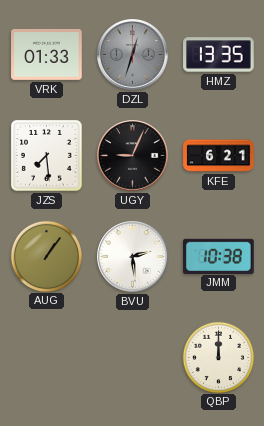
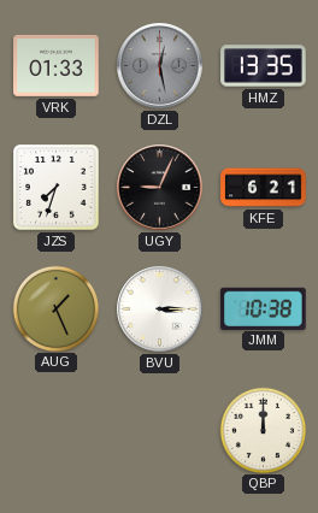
DZL: 12:33 -> 12:28 (160, 66)
JZS: 7:29 -> 7:33 (55, 187)
AUG: 1:06 -> 1:26 (55, 308)
BVU: 2:29 -> 3:15 (160, 309)
